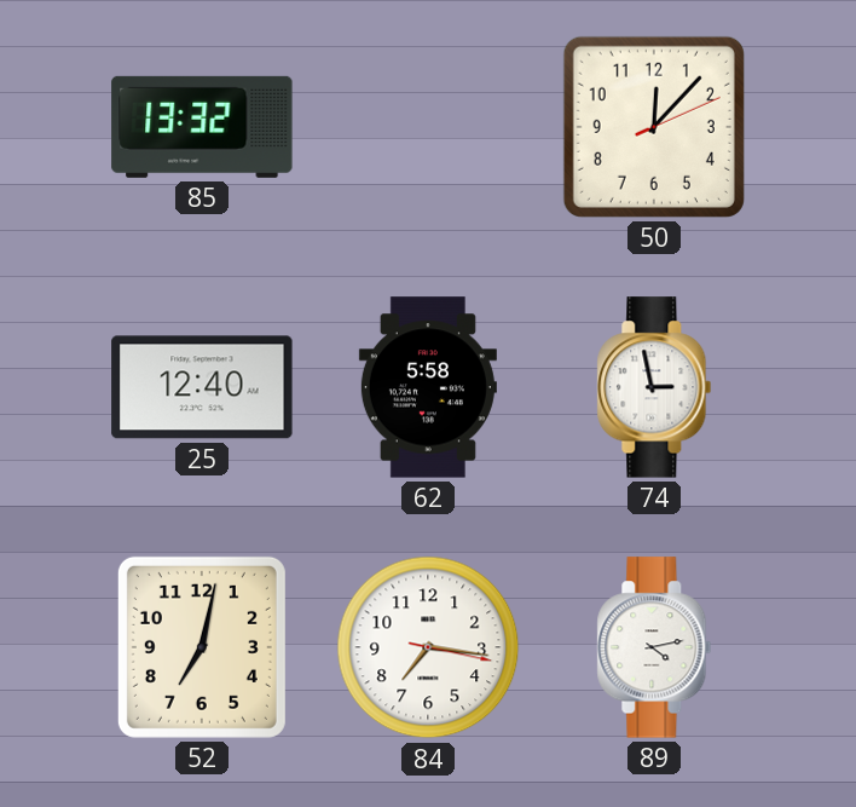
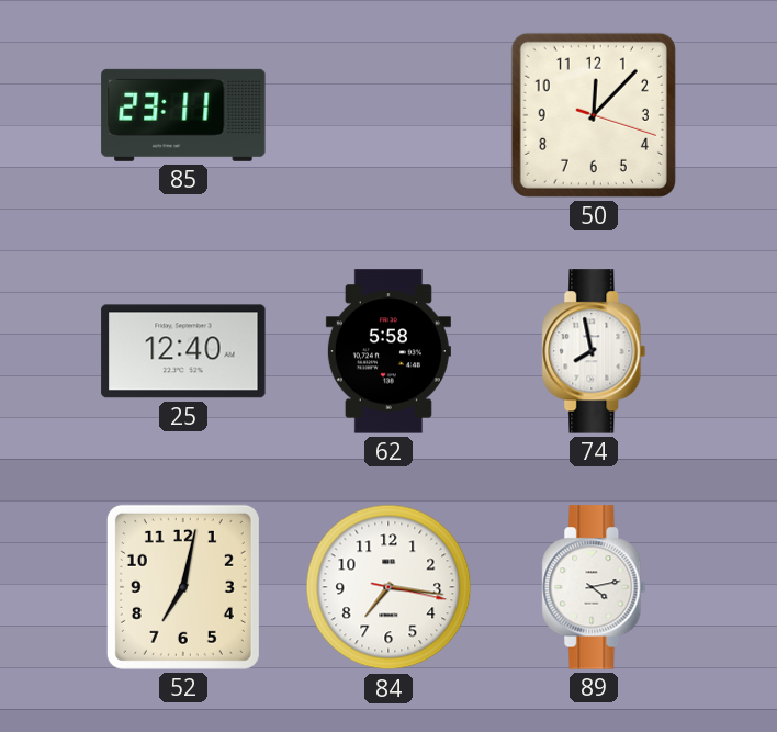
85: 13:32 -> 23:11 (183, 115)
50: 12:07:11 -> 12:07:18 (594, 115)
74: 2:58 -> 7:58 (594, 351)
